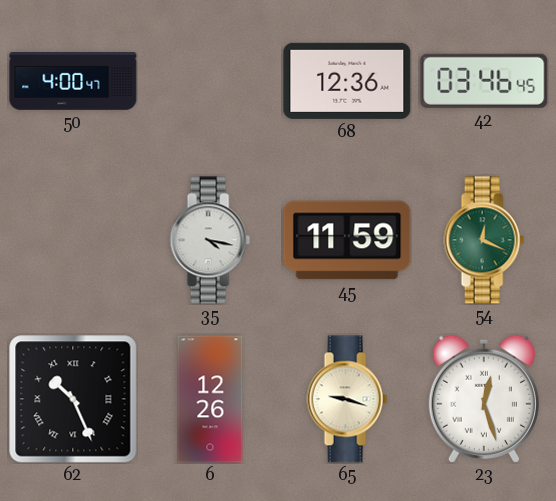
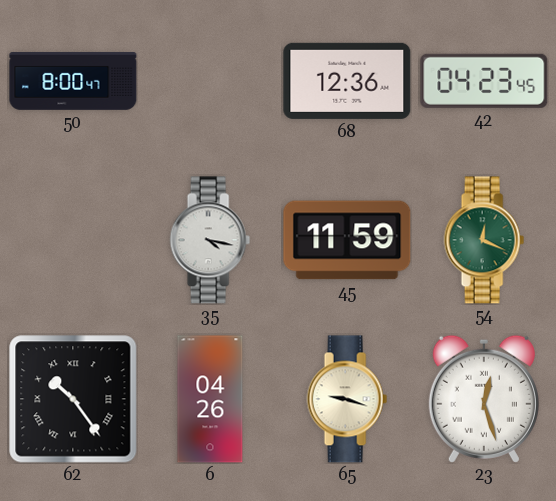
50: 4:00 -> 8:00 (73, 81)
42: 03:46 -> 04:23 (484, 81)
62: 10:26 -> 10:24 (73, 399)
6: 12:26 -> 04:26 (210, 399)
